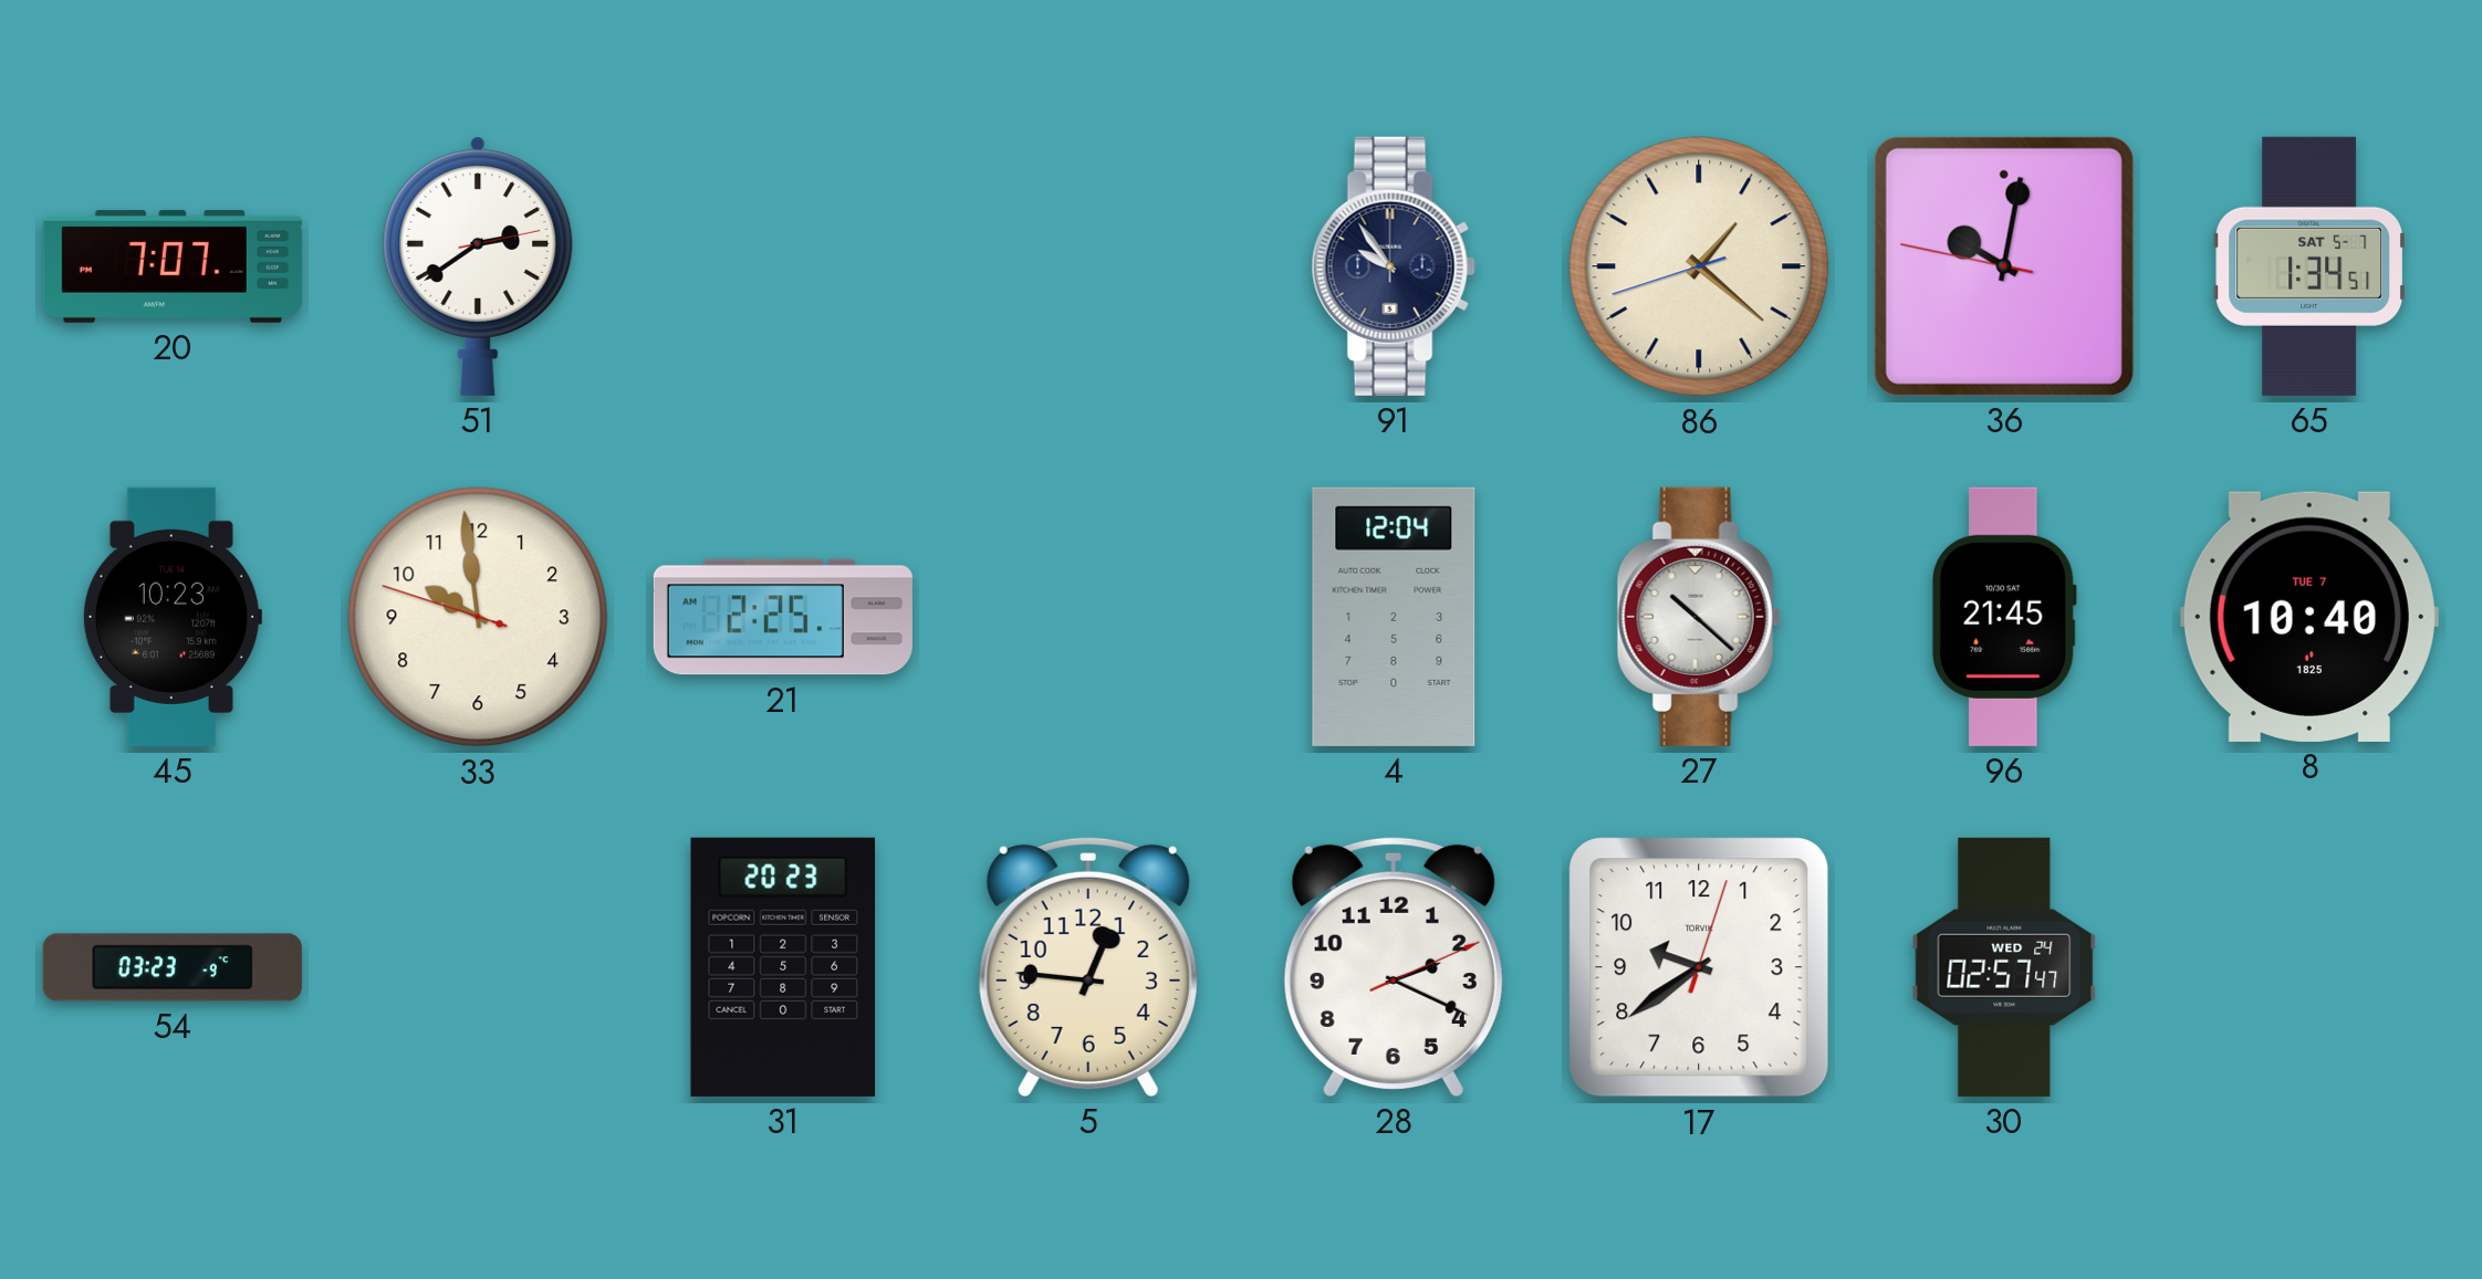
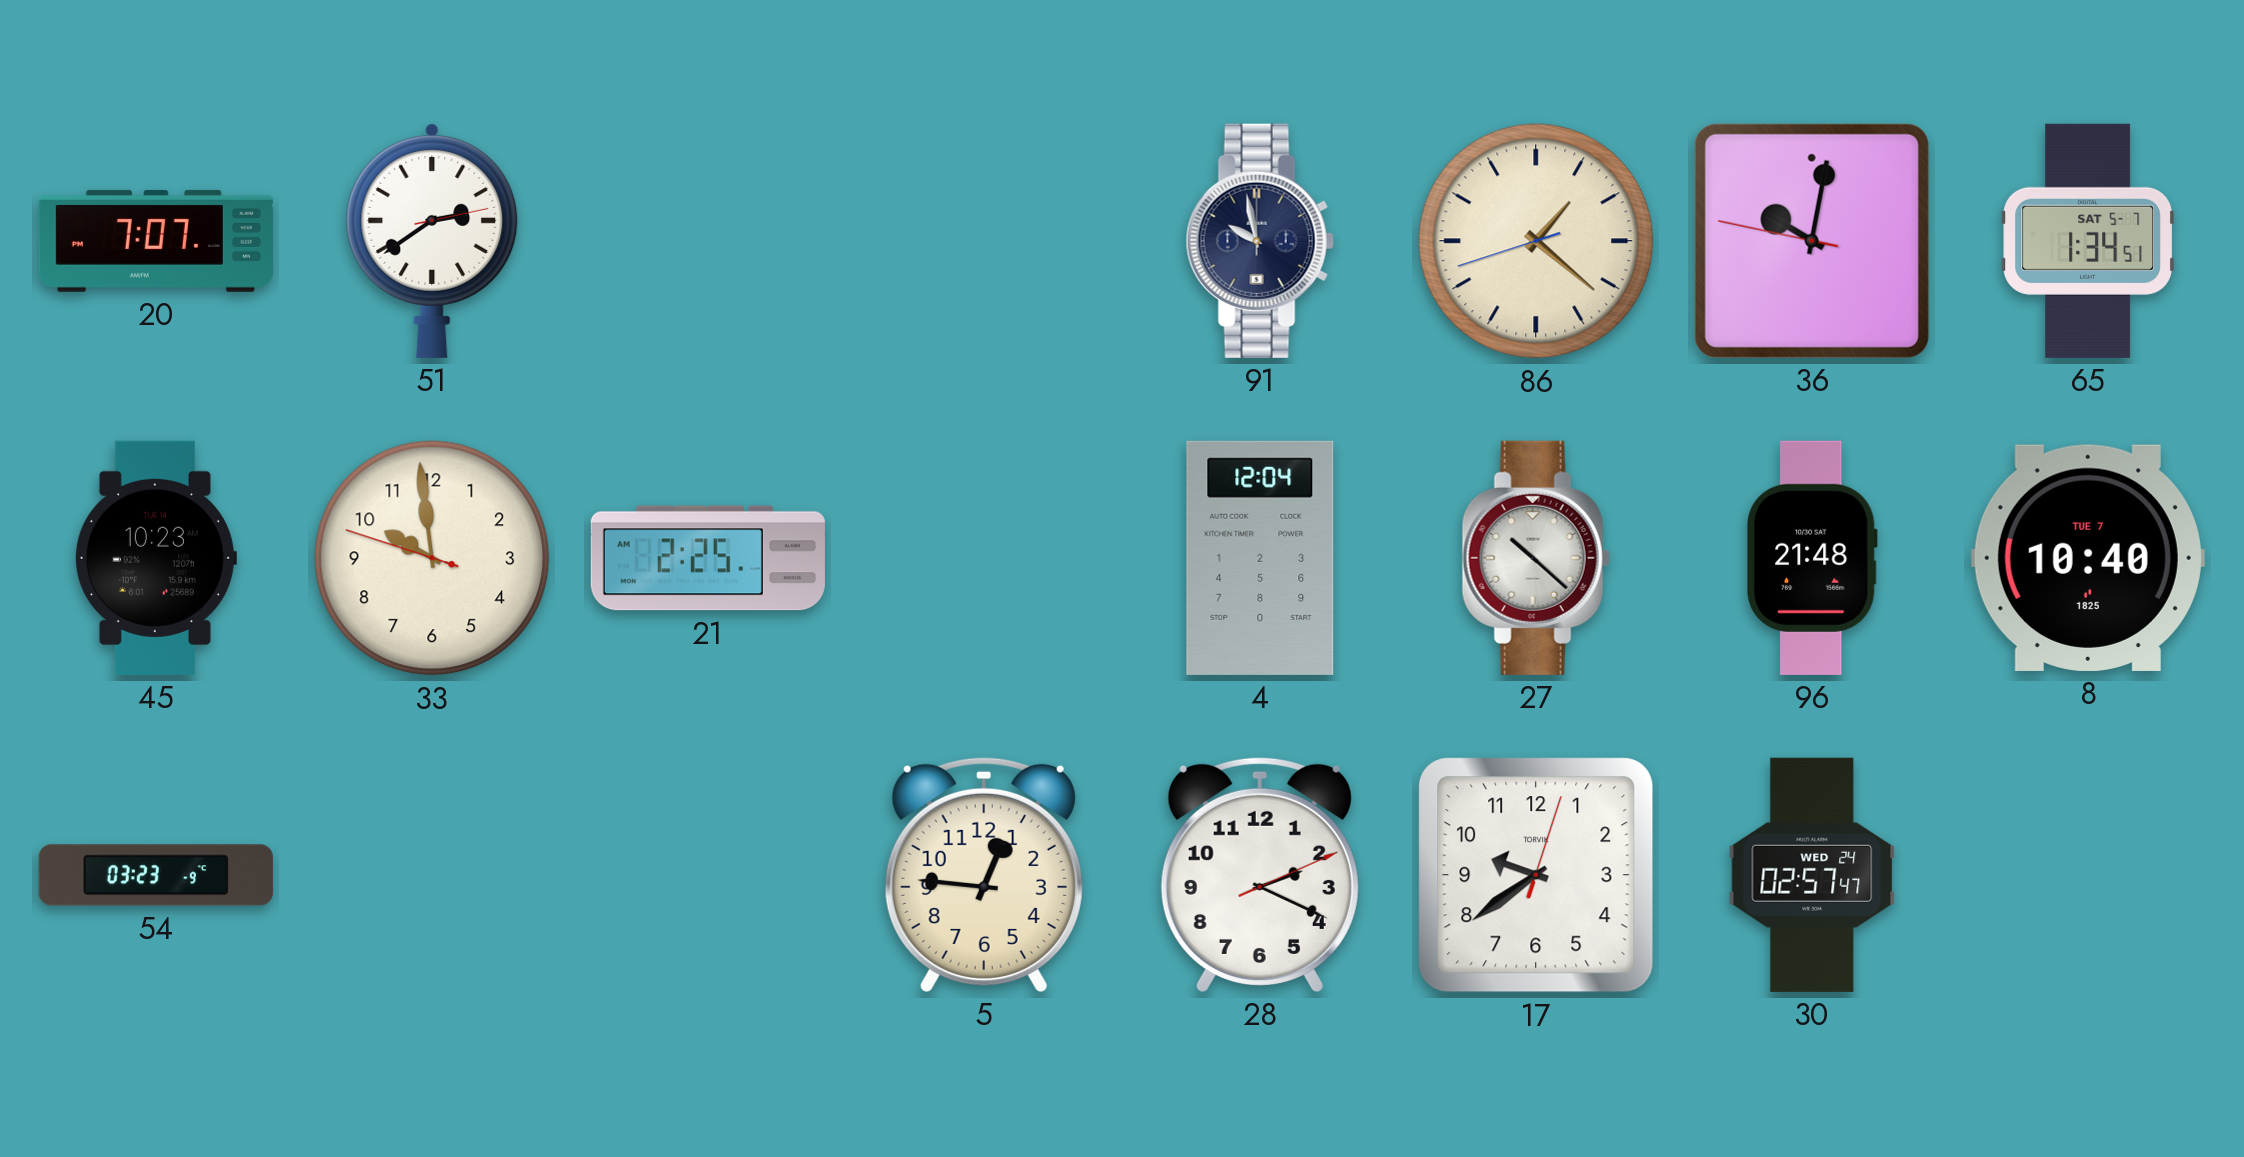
91: 9:54 -> 9:58 (1260, 241)
96: 21:45 -> 21:48 (1812, 558)
31: 20:23 -> none (782, 967)
